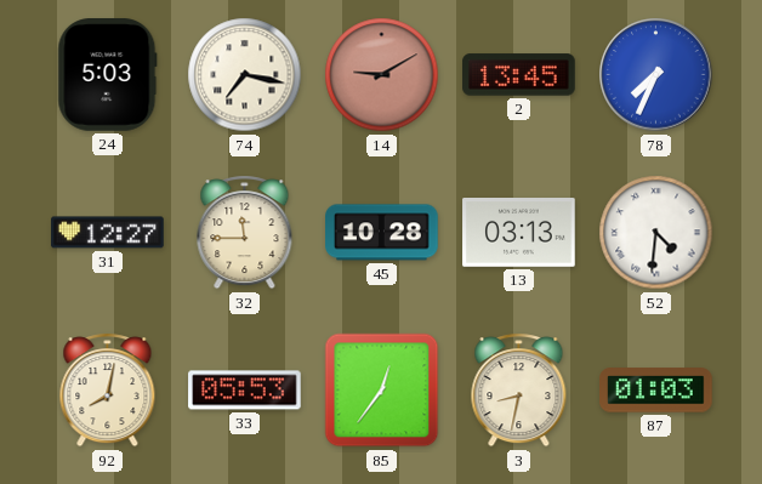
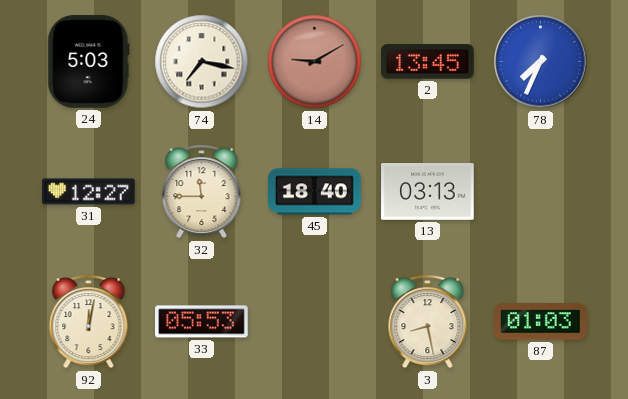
45: 10:28 -> 18:40 (315, 192)
52: 4:31 -> none (656, 233)
92: 8:02 -> 12:02 (89, 322)
85: 12:36 -> none (382, 391)
3: 8:32 -> 8:28 (428, 322)
